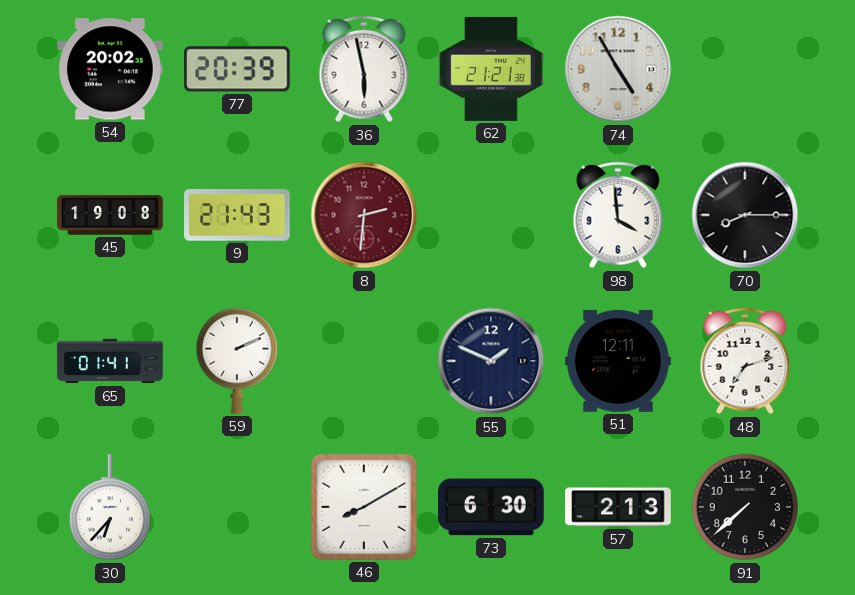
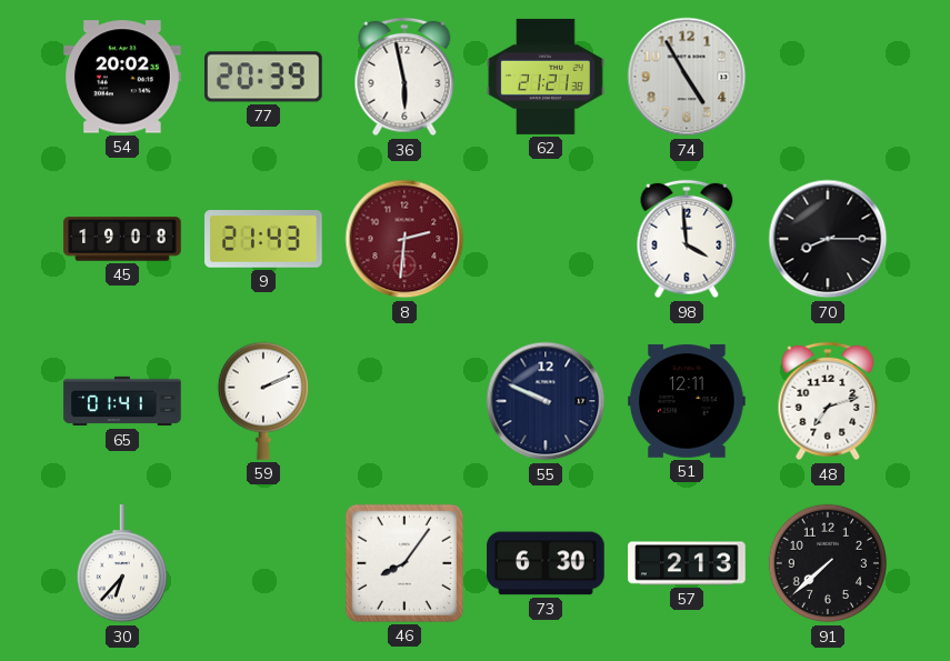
55: 1:49 -> 9:49 (546, 401)
46: 8:10 -> 8:06 (404, 563)
